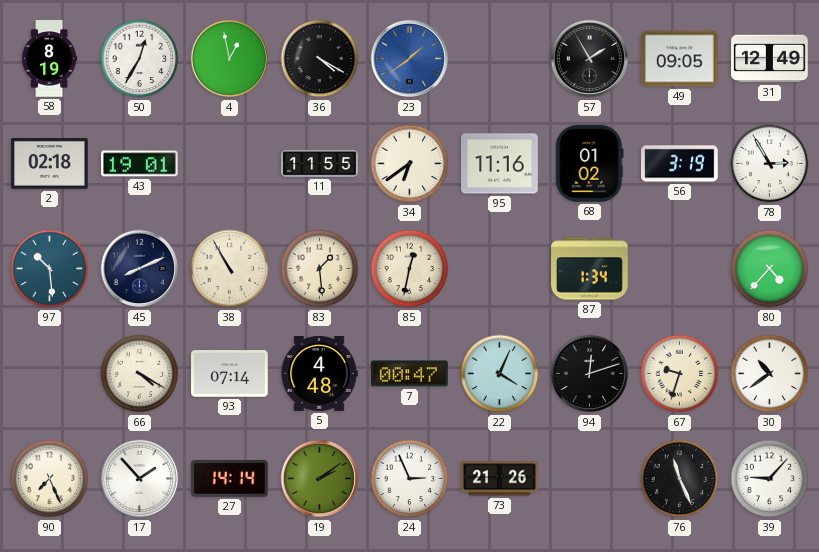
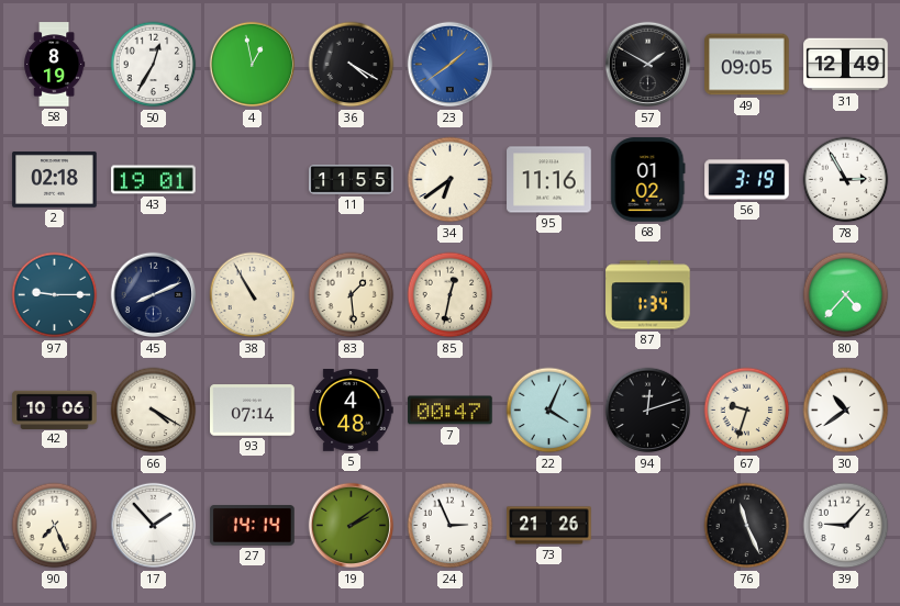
57: 1:55 -> 1:50 (648, 65)
97: 10:29 -> 9:15 (55, 295)
42: none -> 10:06 (55, 409)
